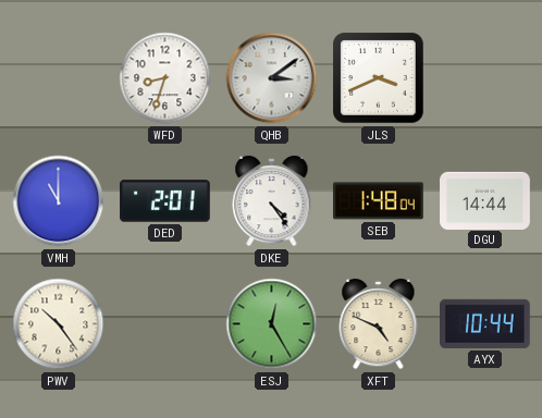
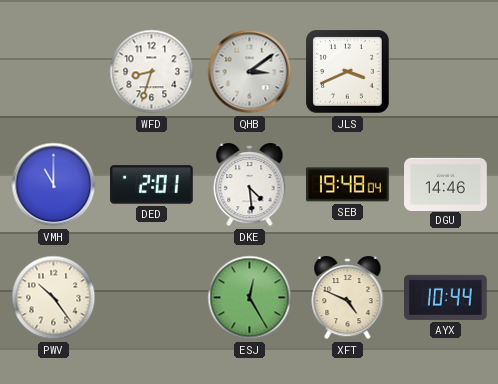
DKE: 4:24 -> 4:29 (250, 185)
SEB: 1:48 -> 19:48 (348, 185)
DGU: 14:44 -> 14:46 (446, 184)
